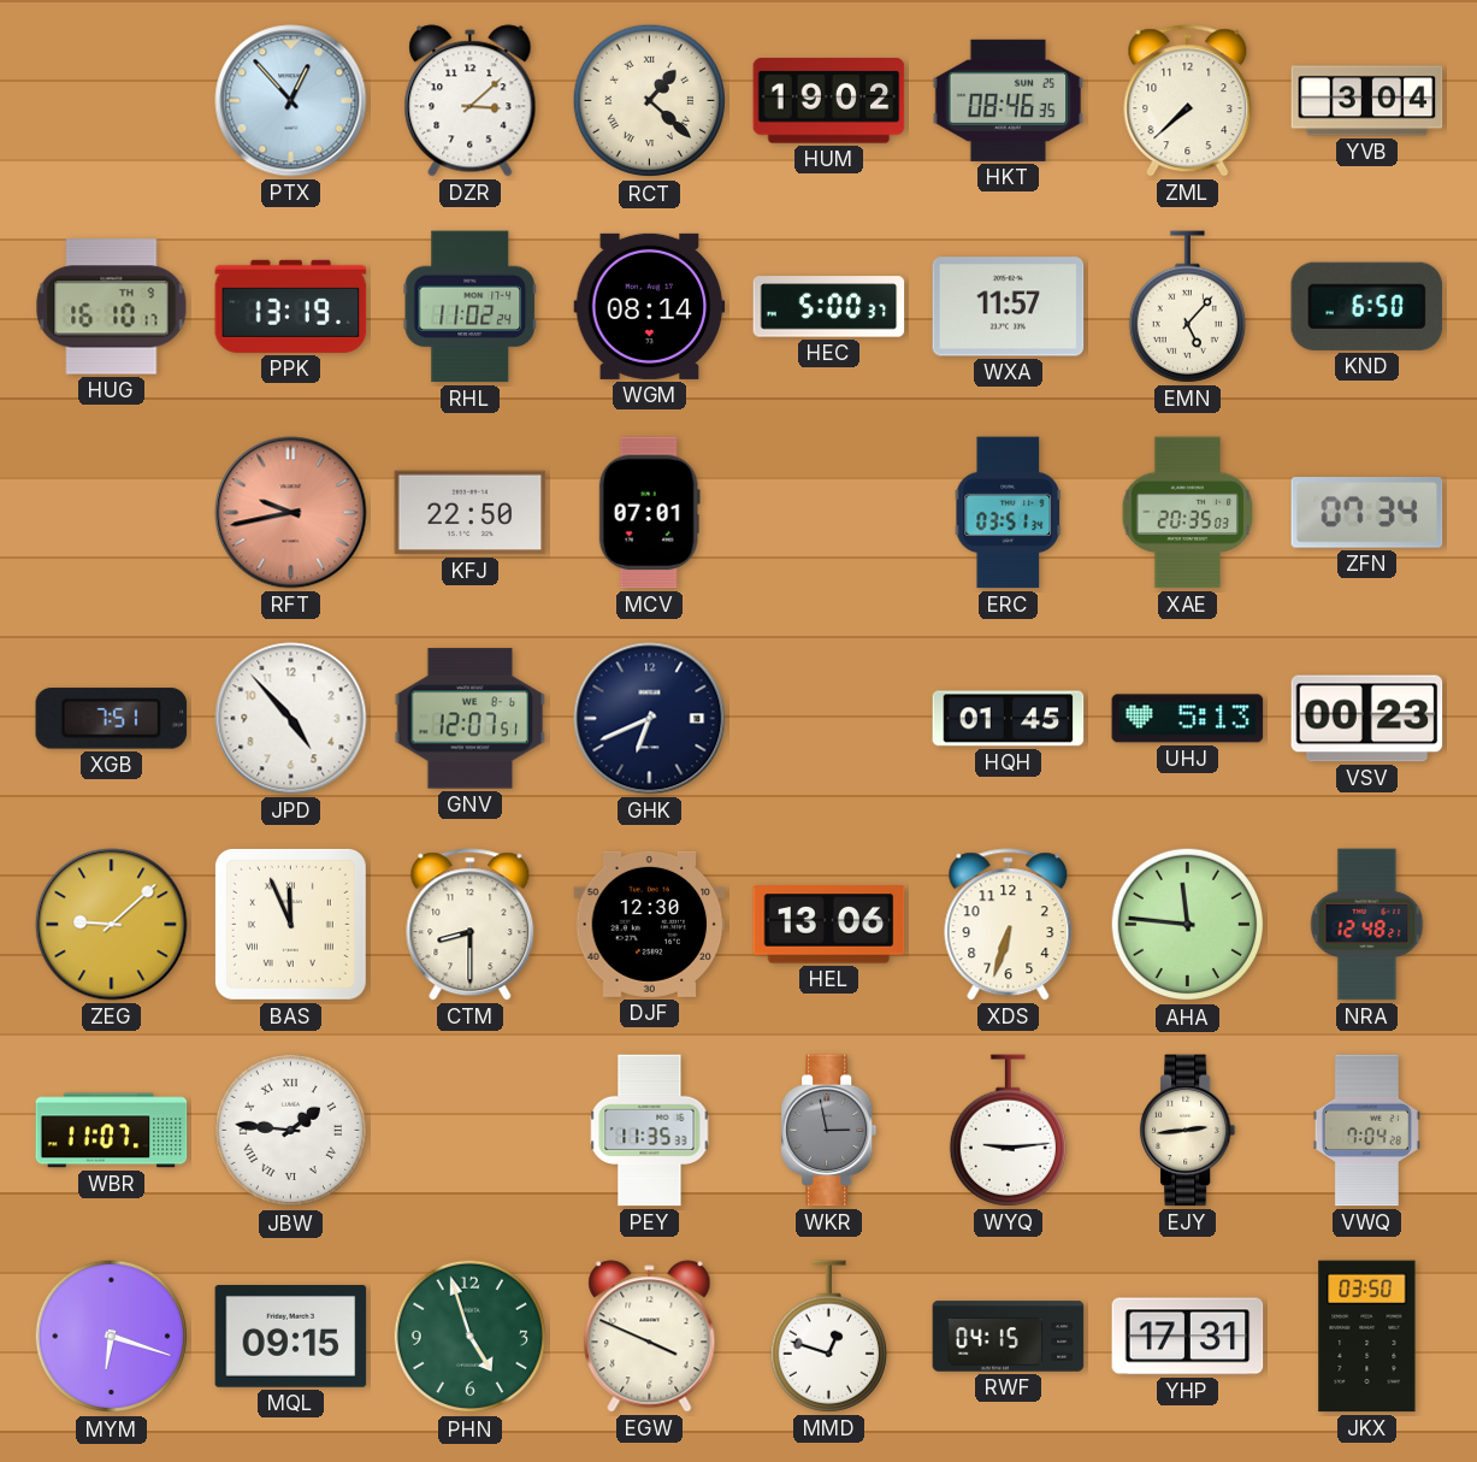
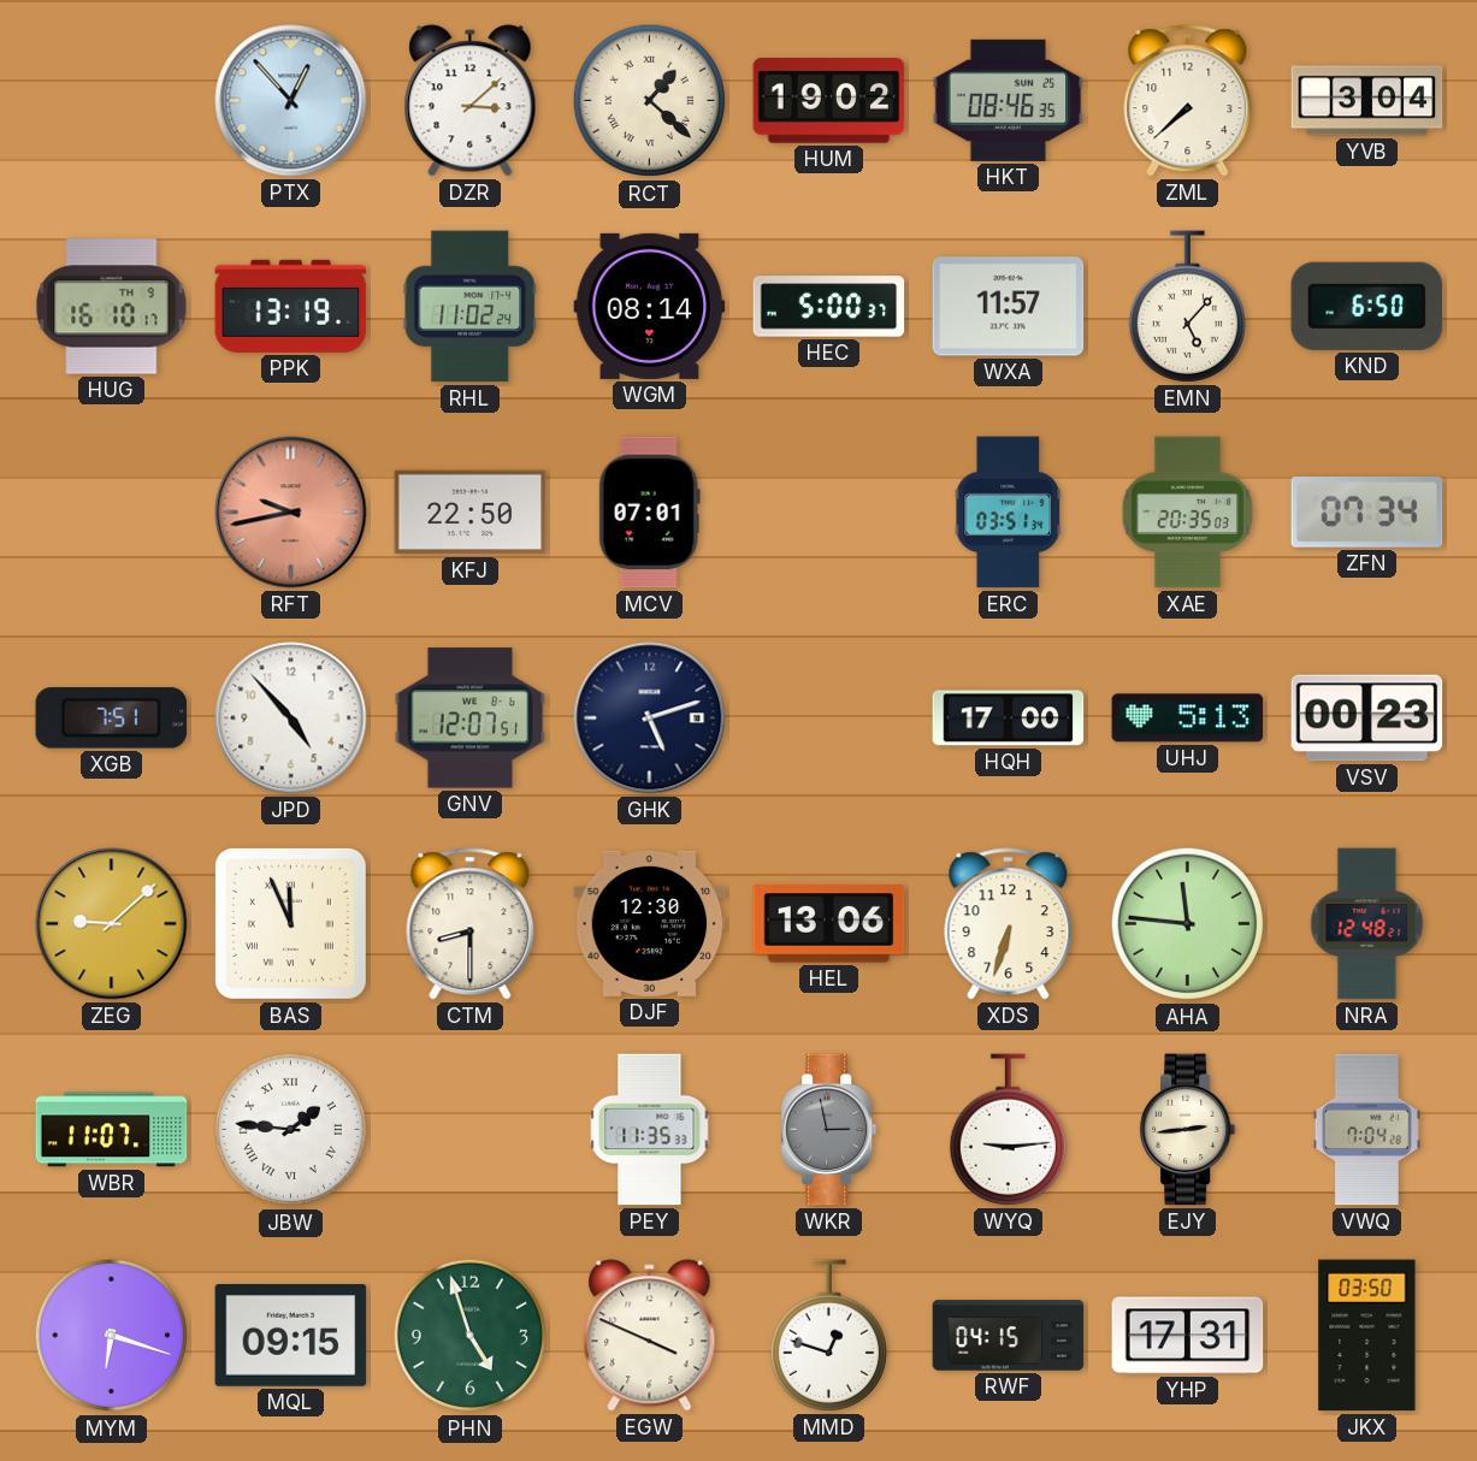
GHK: 6:41 -> 5:12 (650, 718)
HQH: 01:45 -> 17:00 (1009, 718)
